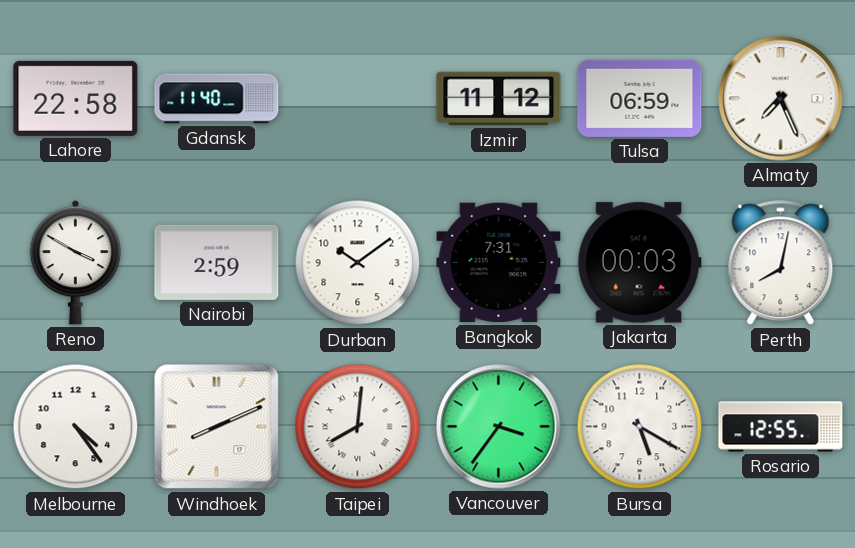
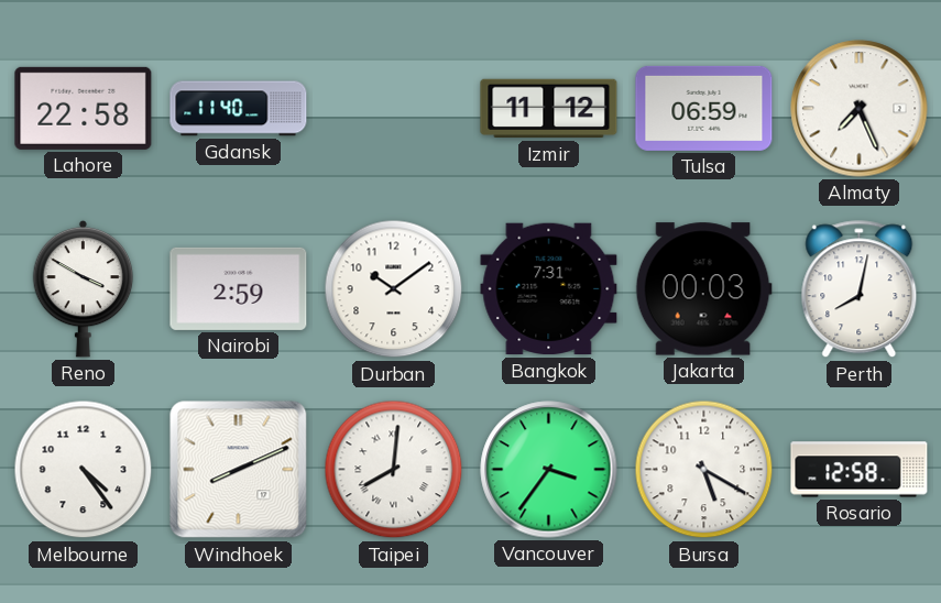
Rosario: 12:55 -> 12:58 (860, 470)
